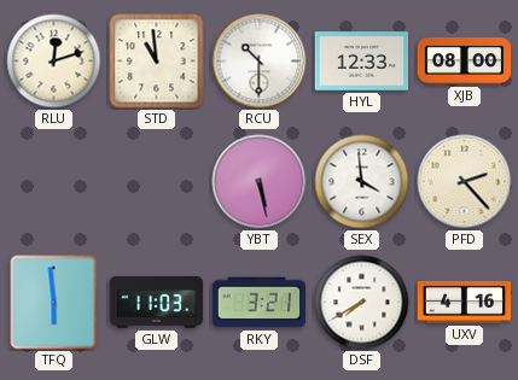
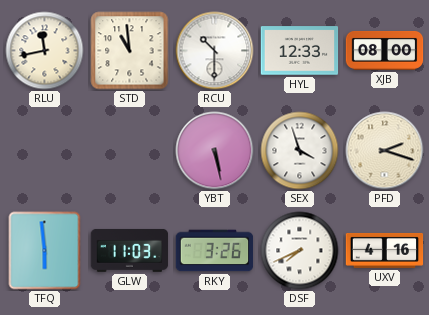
RLU: 12:12 -> 11:43 (45, 51)
SEX: 3:59 -> 3:57 (300, 151)
PFD: 2:23 -> 2:18 (385, 151)
RKY: 3:21 -> 3:26 (215, 251)
DSF: 7:40 -> 7:41 (300, 251)
